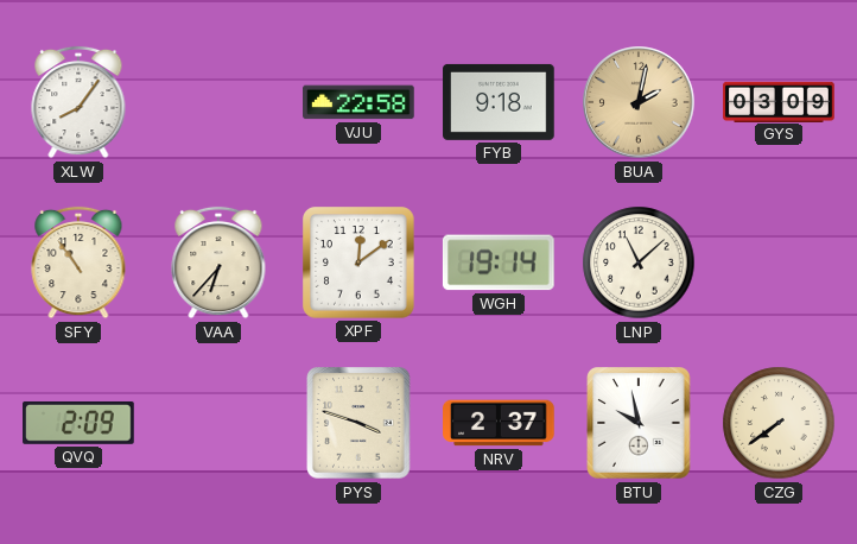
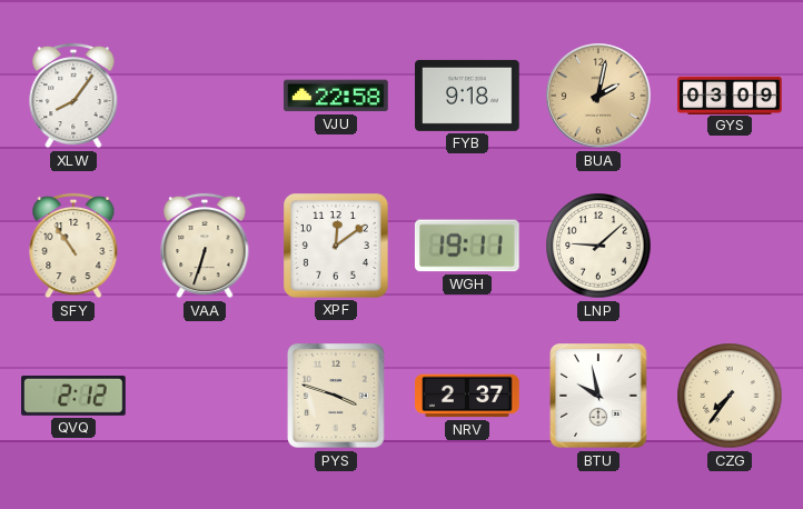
VAA: 6:37 -> 6:33 (205, 246)
WGH: 19:14 -> 19:11 (467, 246)
LNP: 11:08 -> 9:08 (598, 246)
QVQ: 2:09 -> 2:12 (73, 396)
CZG: 7:39 -> 7:36 (730, 396)
